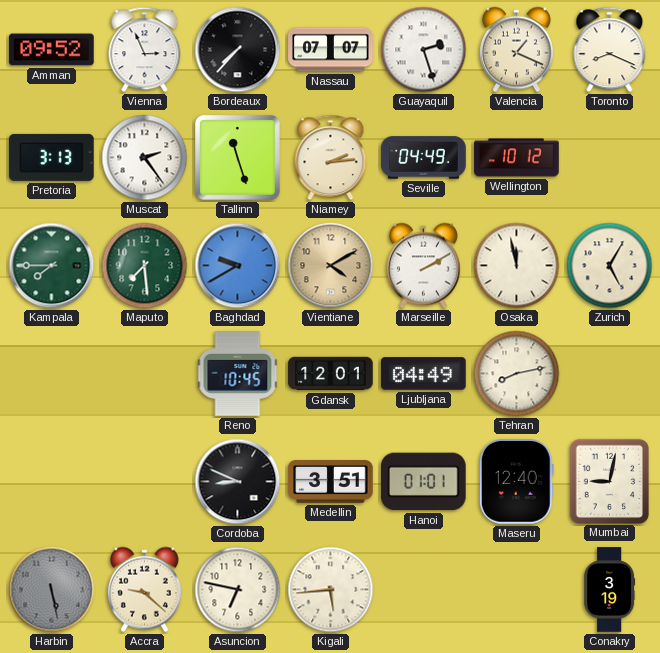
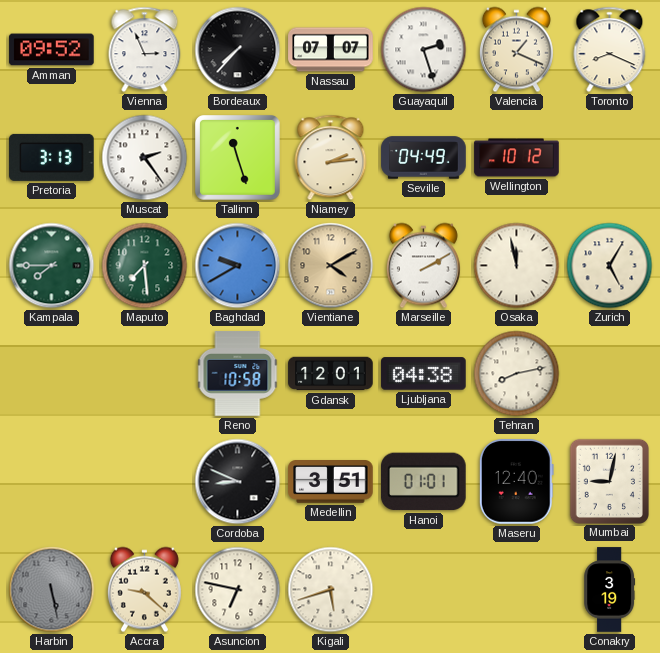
Reno: 10:45 -> 10:58 (238, 374)
Ljubljana: 04:49 -> 04:38 (424, 374)
Kigali: 5:44 -> 5:42 (331, 590)
